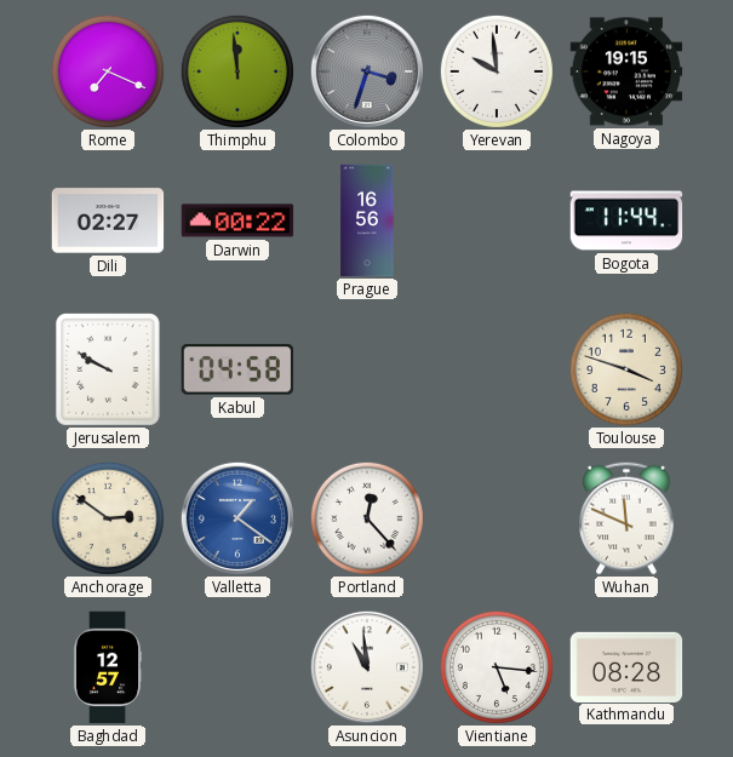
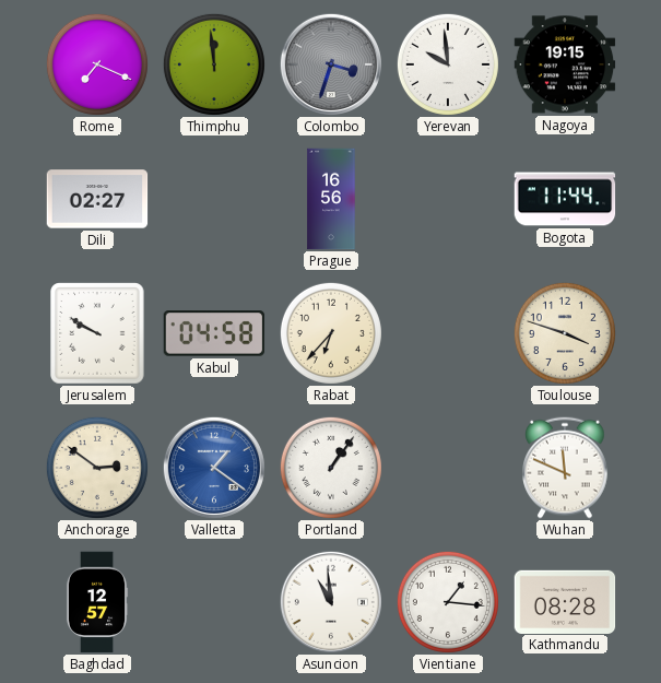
Darwin: 00:22 -> none (237, 220)
Rabat: none -> 6:37 (331, 333)
Portland: 12:23 -> 1:06 (331, 468)
Vientiane: 5:16 -> 1:16 (448, 602)
